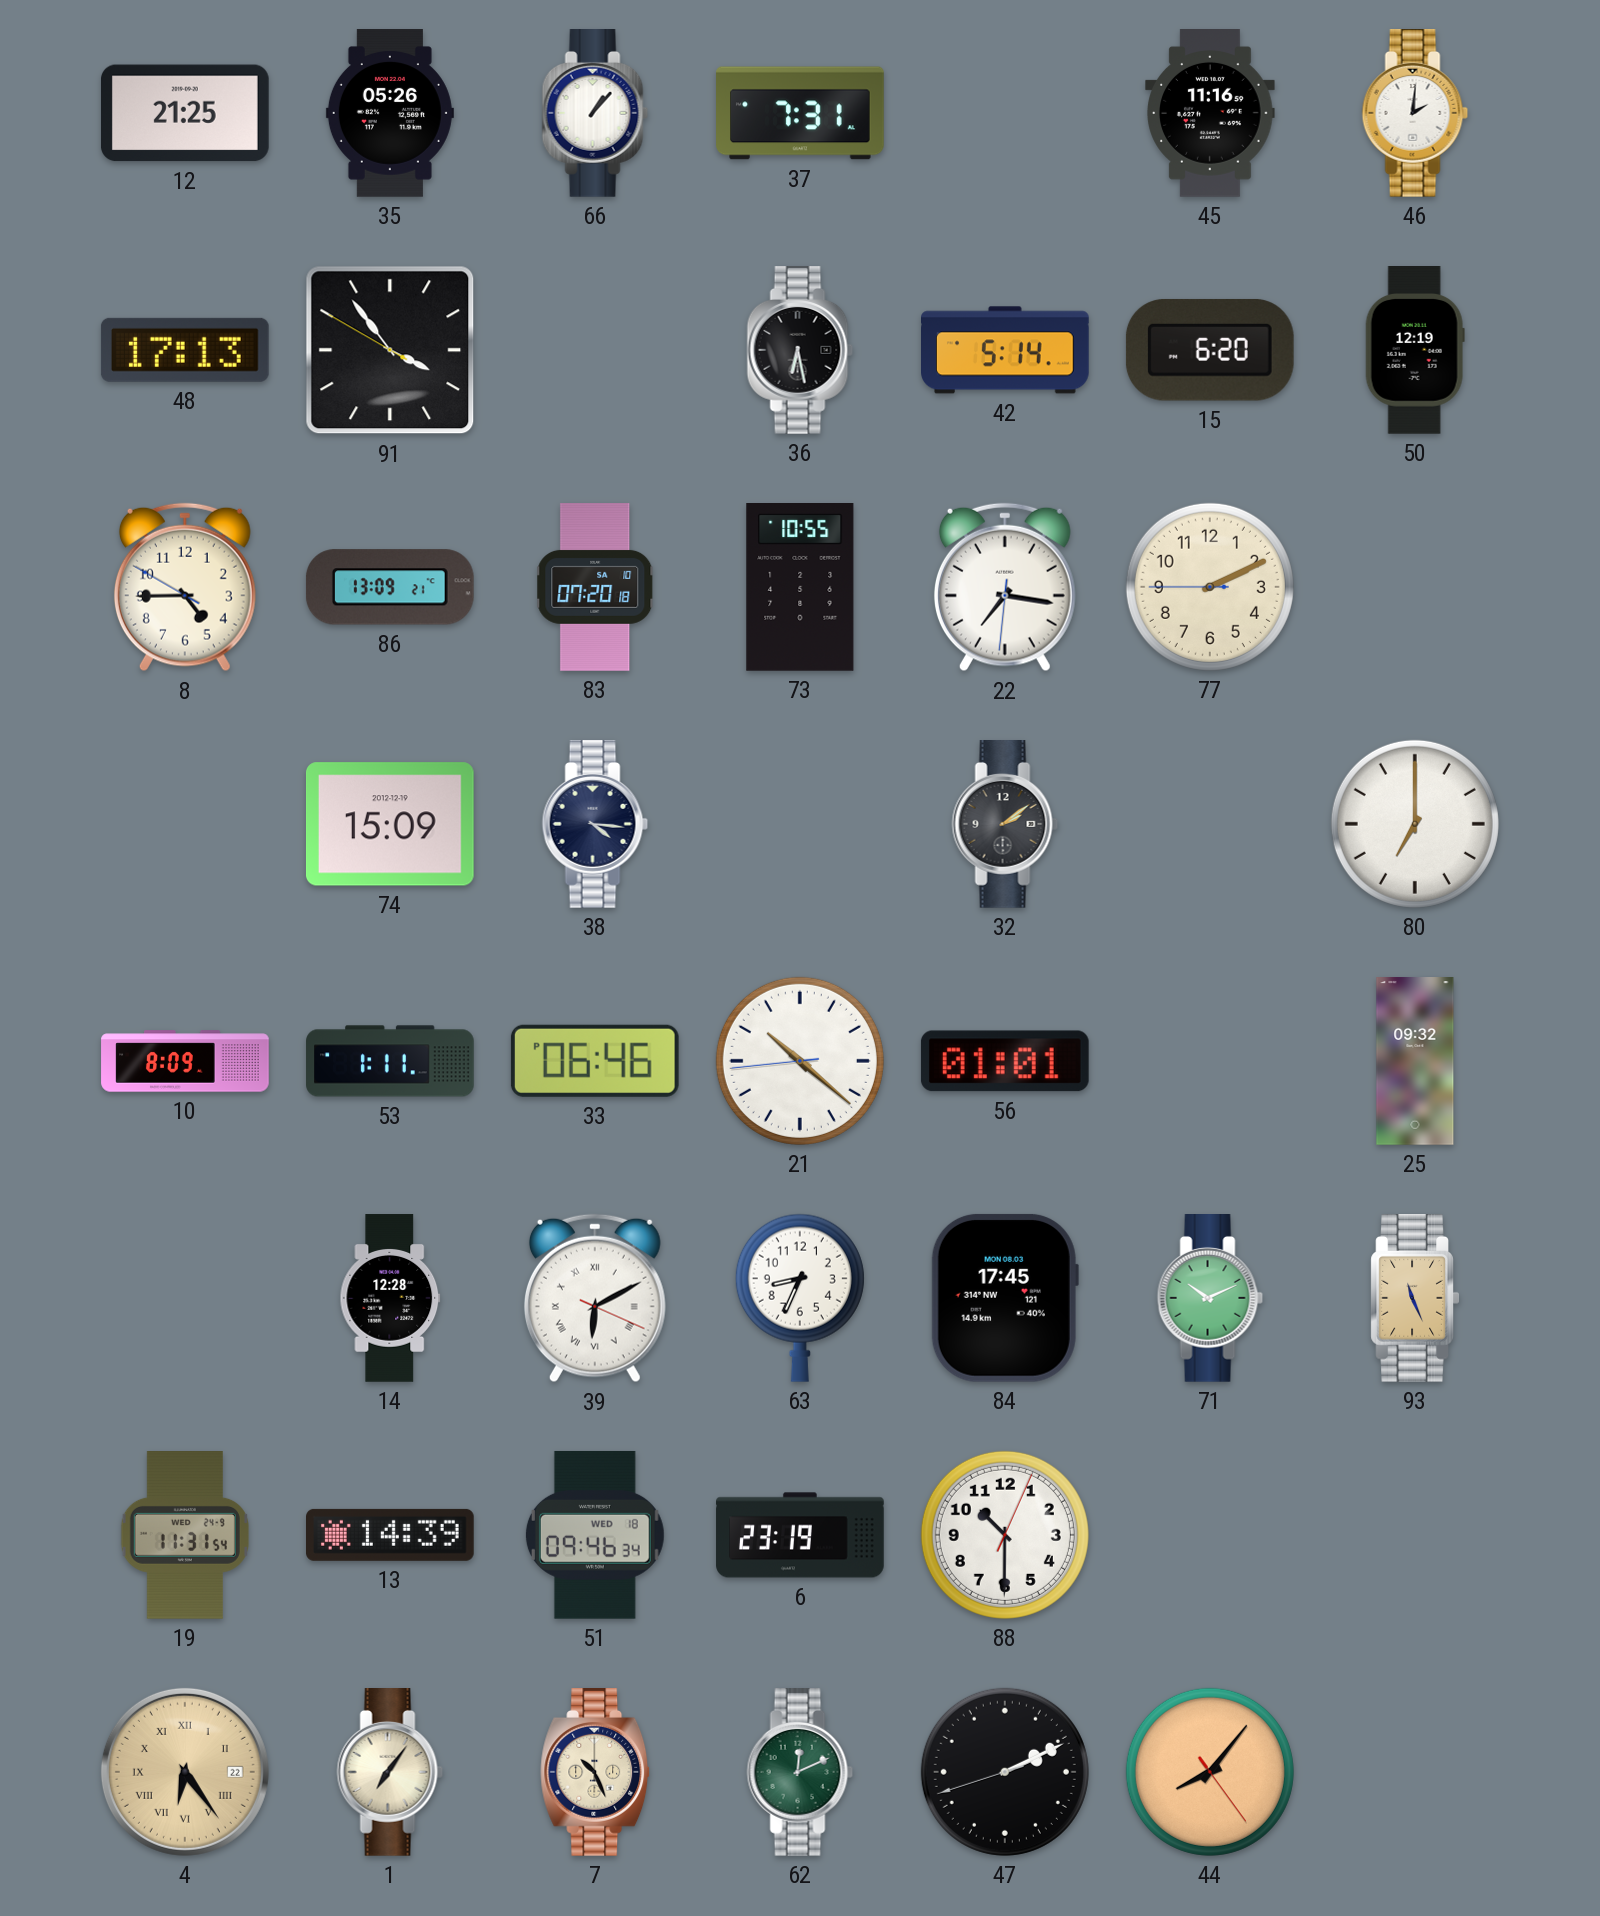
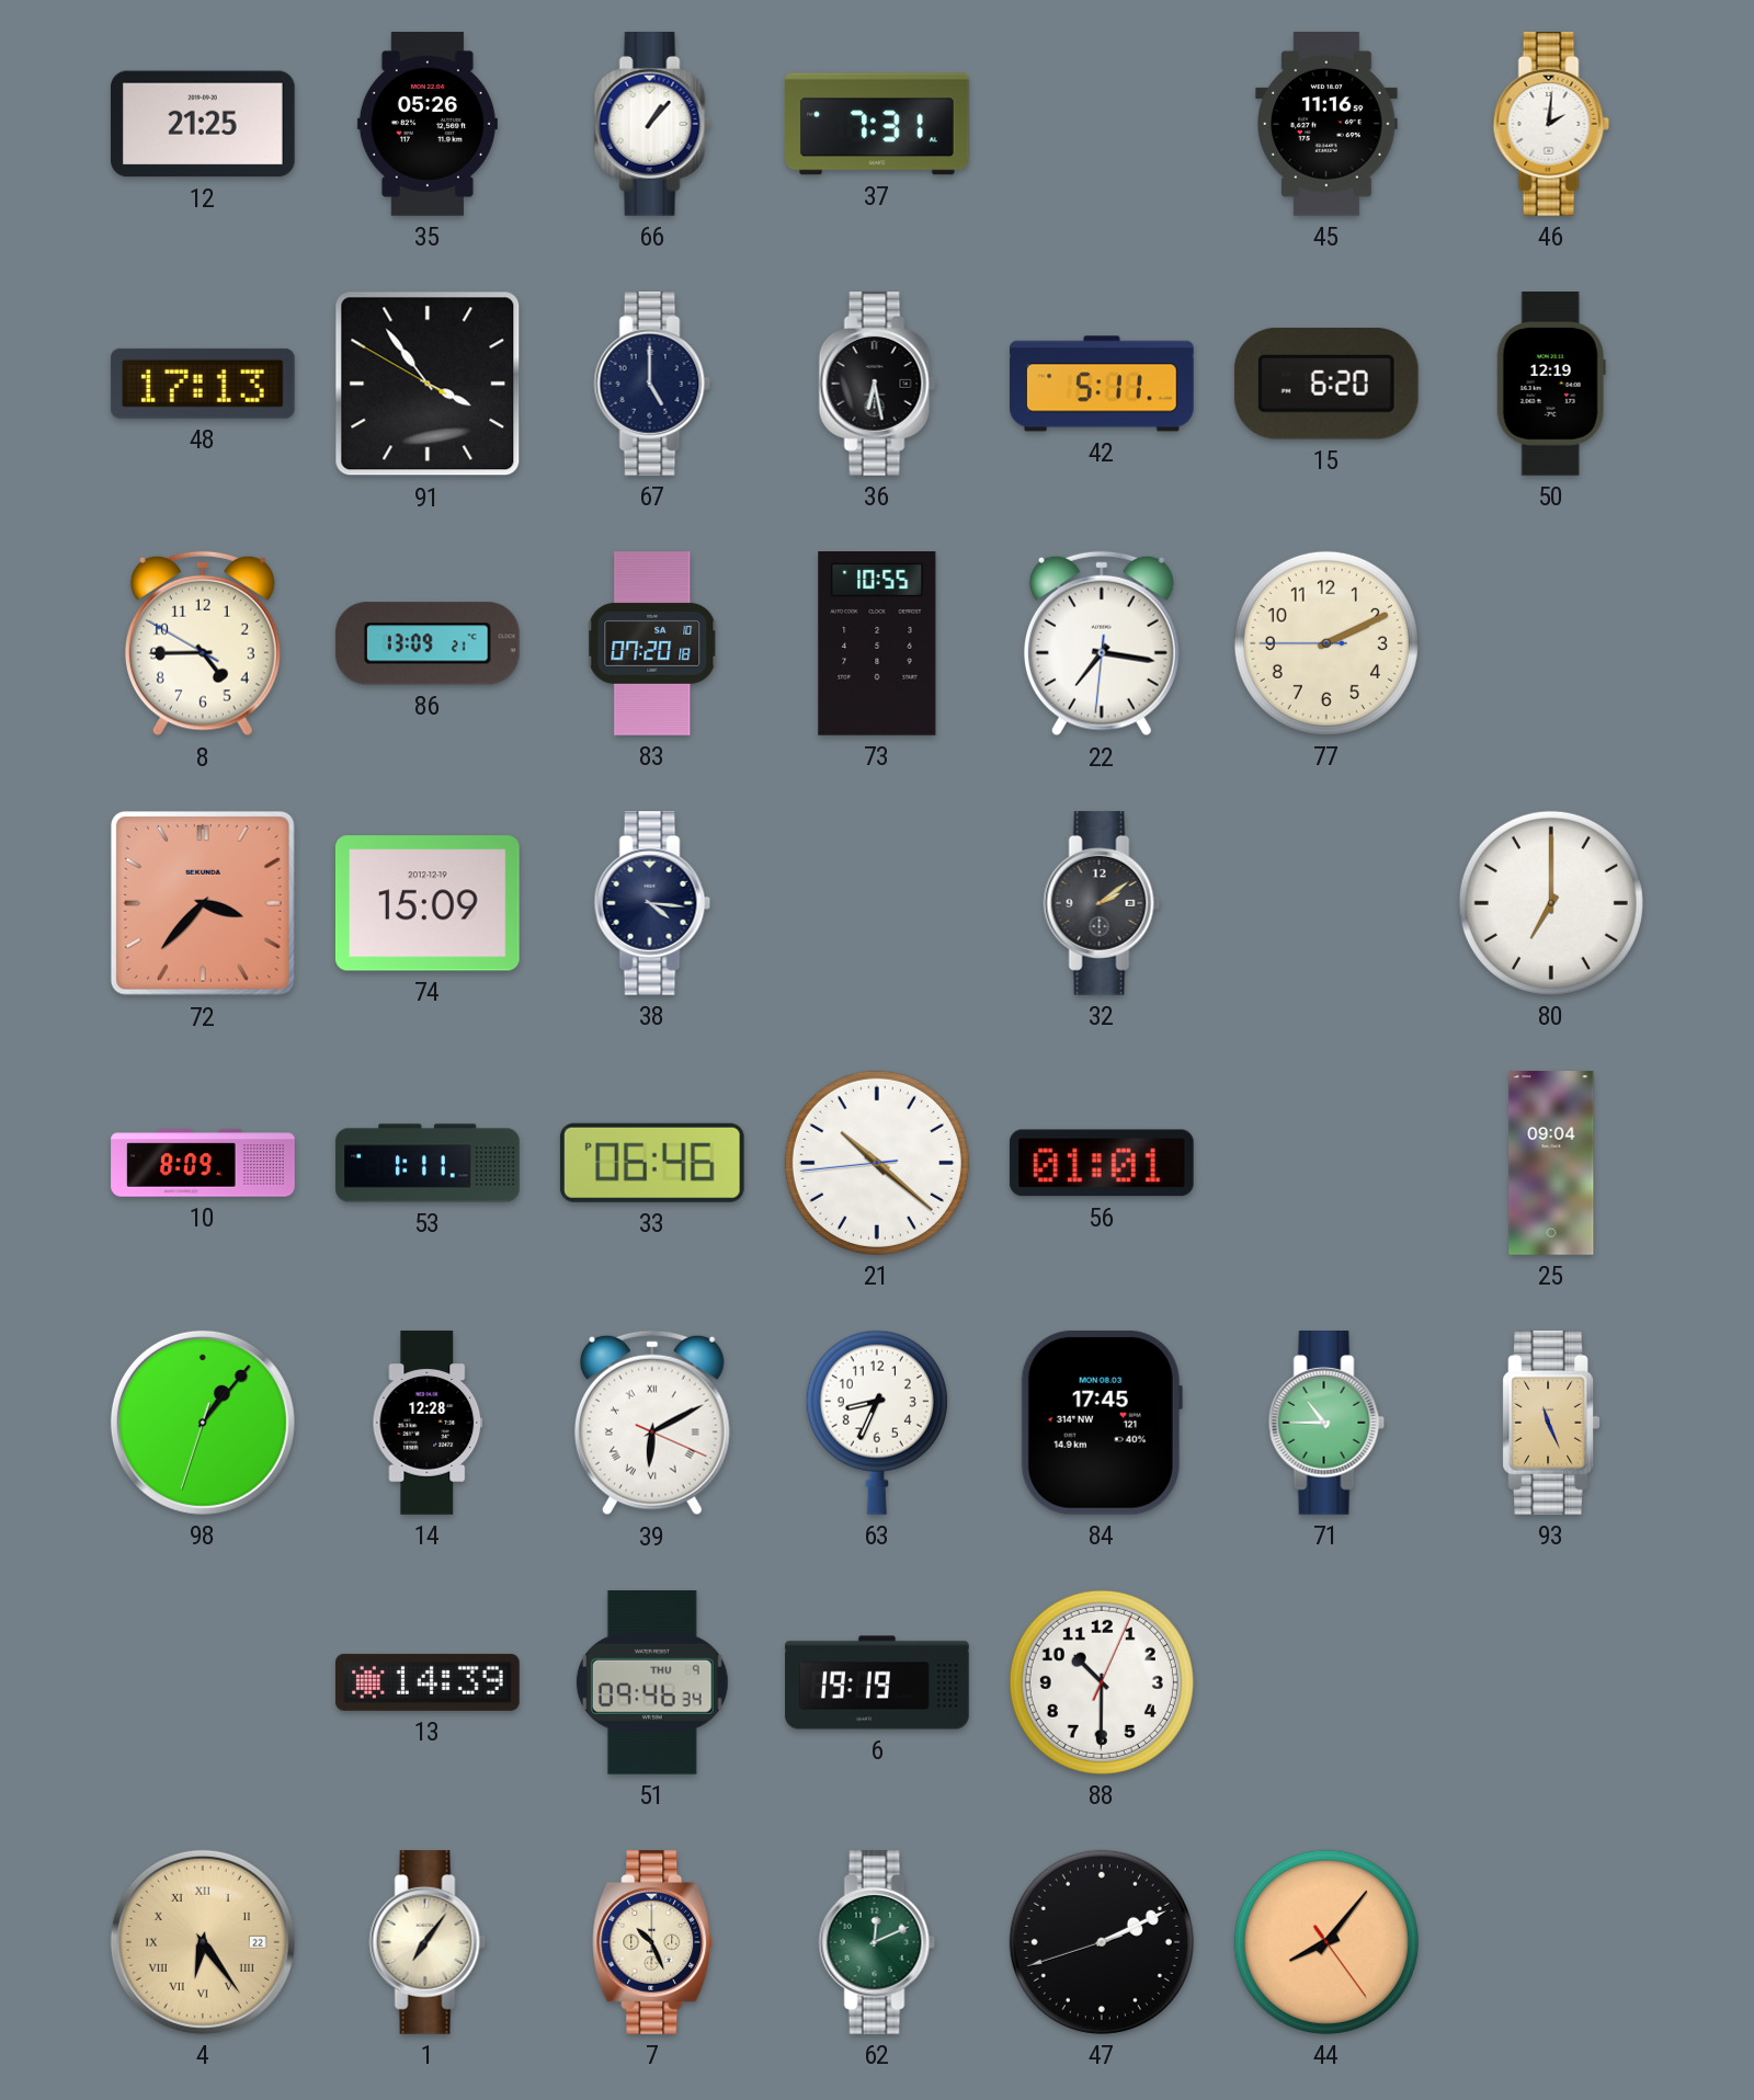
67: none -> 5:00 (652, 385)
42: 5:14 -> 5:11 (1103, 384)
72: none -> 3:37 (203, 903)
25: 09:32 -> 09:04 (1551, 1163)
98: none -> 1:06 (203, 1423)
71: 10:11 -> 10:45 (1326, 1424)
19: 11:31 -> none (185, 1536)
51 date: WED 18 -> THU 9 (652, 1682)
6: 23:19 -> 19:19 (877, 1682)
